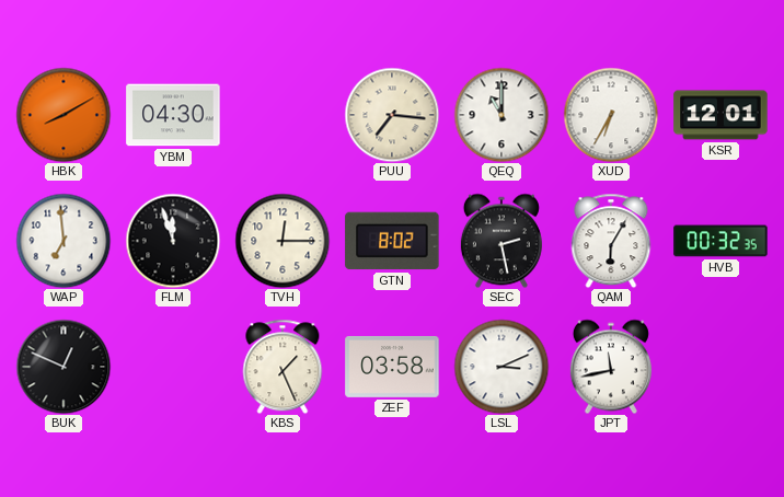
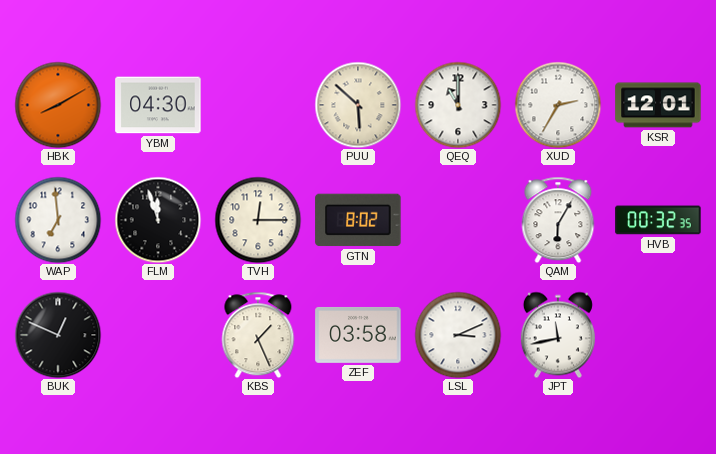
PUU: 7:16 -> 5:52 (358, 105)
XUD: 6:35 -> 2:35 (558, 105)
SEC: 2:28 -> none (501, 241)
